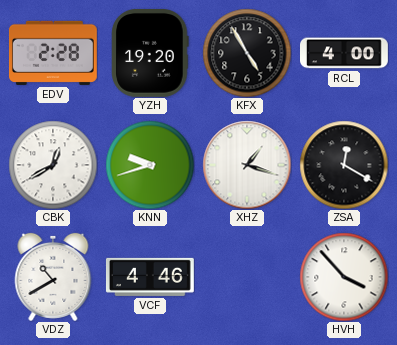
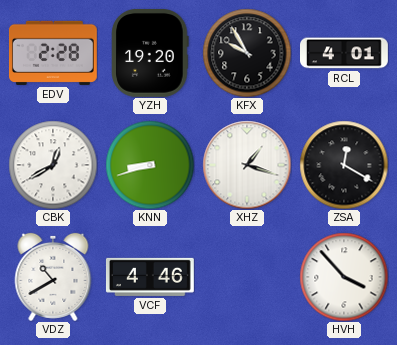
KFX: 4:55 -> 9:55 (247, 53)
RCL: 4:00 -> 4:01 (345, 53)
KNN: 9:42 -> 8:42 (150, 165)
